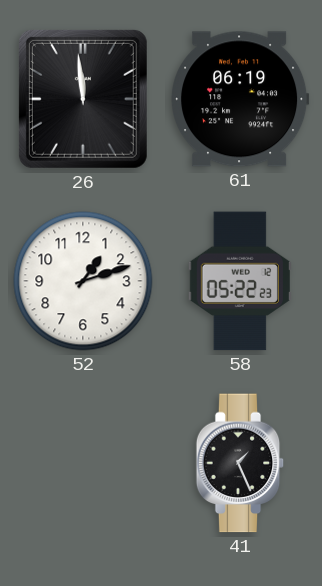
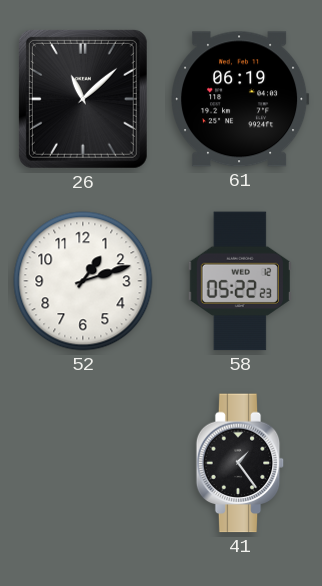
26: 11:59 -> 11:08 (83, 99)
41: 1:26 -> 1:24 (240, 463)
